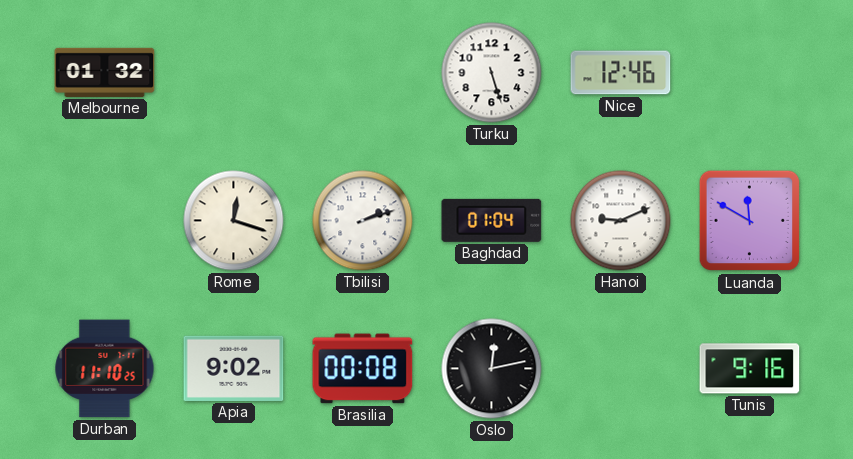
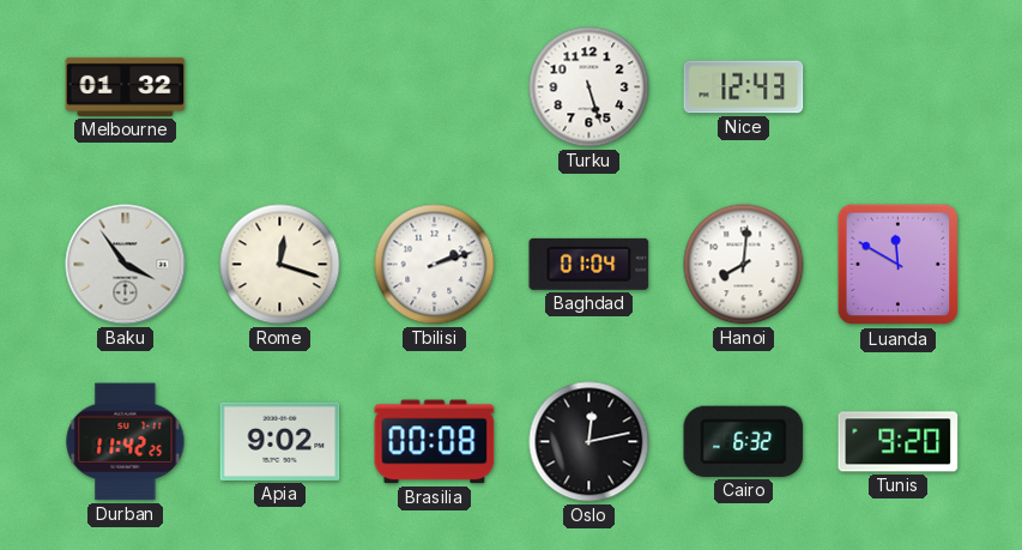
Nice: 12:46 -> 12:43 (744, 87)
Baku: none -> 3:54 (126, 265)
Hanoi: 9:11 -> 8:01 (744, 265)
Durban: 11:10 -> 11:42 (126, 442)
Cairo: none -> 6:32 (744, 441)
Tunis: 9:16 -> 9:20 (899, 442)
